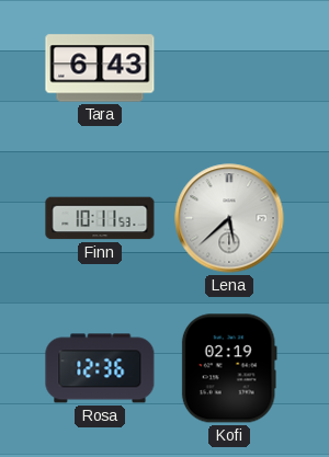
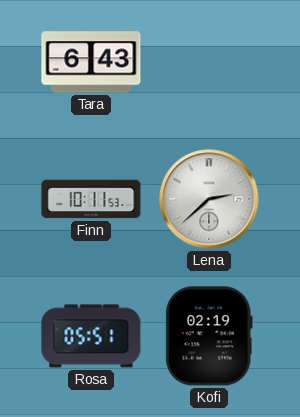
Lena: 5:38 -> 2:38 (209, 199)
Rosa: 12:36 -> 05:51 (91, 336)
